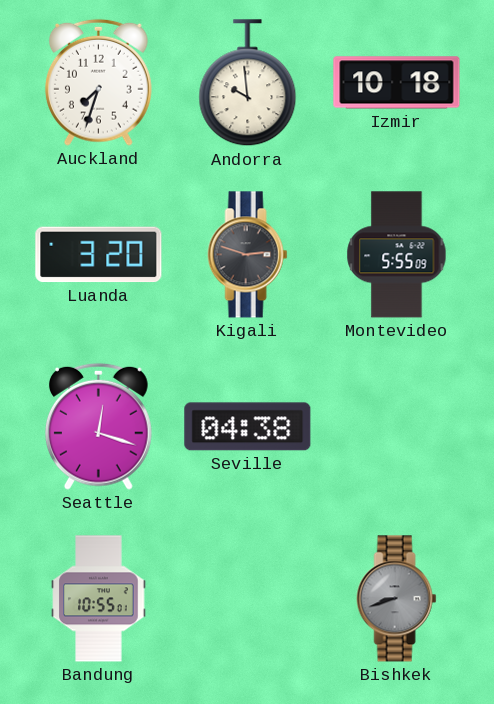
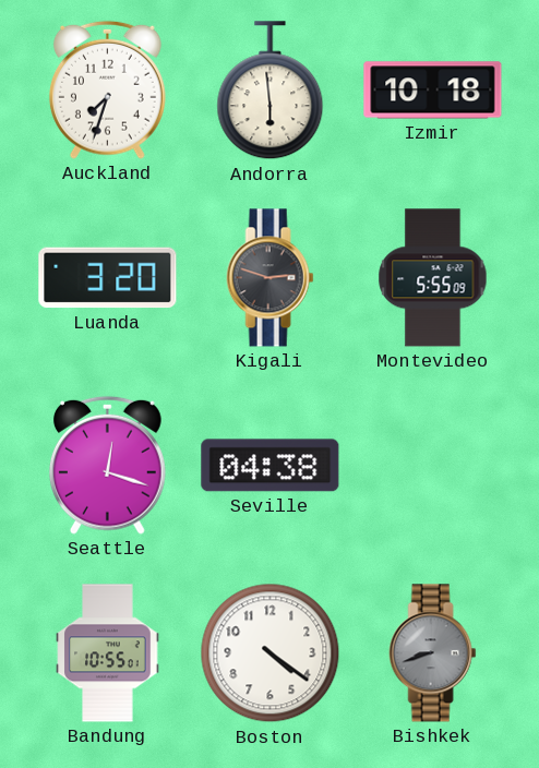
Andorra: 9:59 -> 5:59 (271, 91)
Boston: none -> 4:21 (271, 653)
